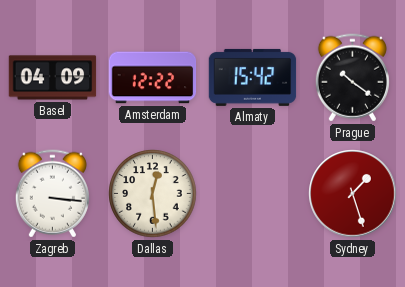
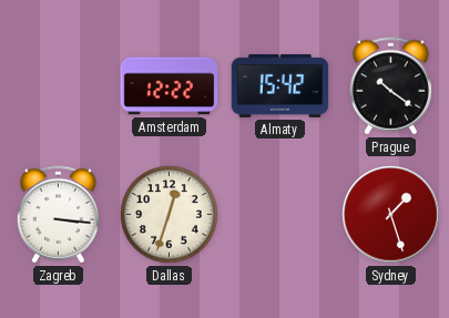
Basel: 04:09 -> none (53, 78)
Dallas: 12:29 -> 12:33 (170, 215)
